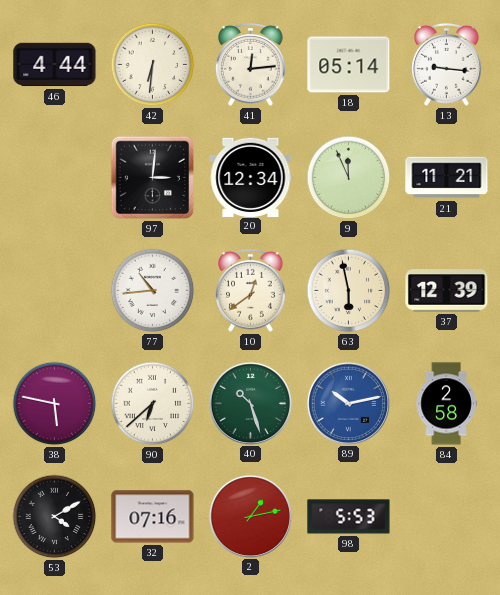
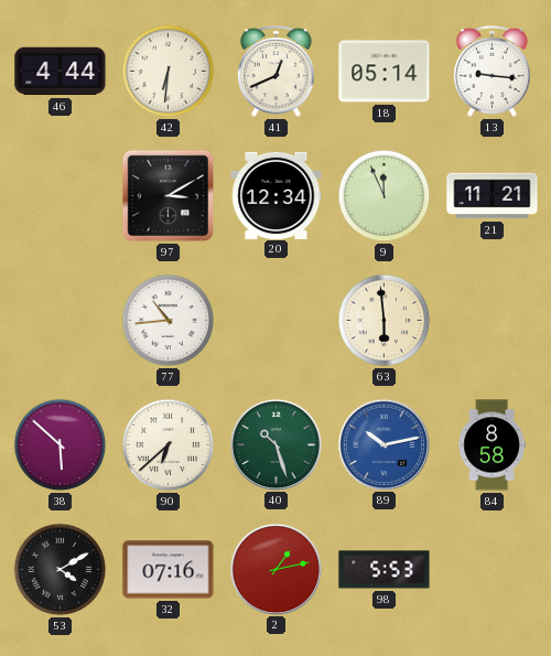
41: 12:14 -> 12:41 (277, 71)
97: 3:01 -> 3:10 (169, 196)
10: 12:39 -> none (251, 290)
63: 5:58 -> 5:59 (385, 321)
37: 12:39 -> none (447, 291)
38: 5:47 -> 5:52 (61, 445)
84: 2:58 -> 8:58 (491, 445)
